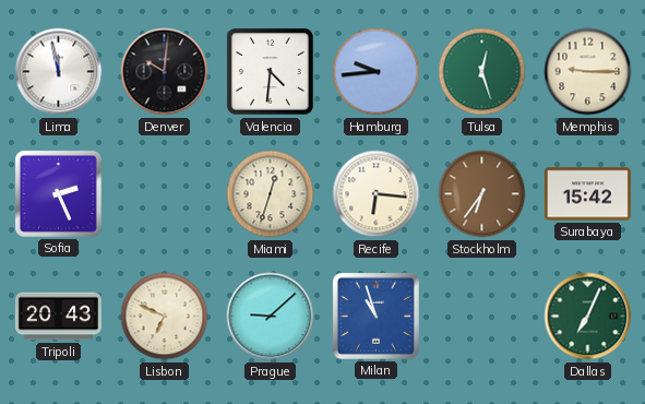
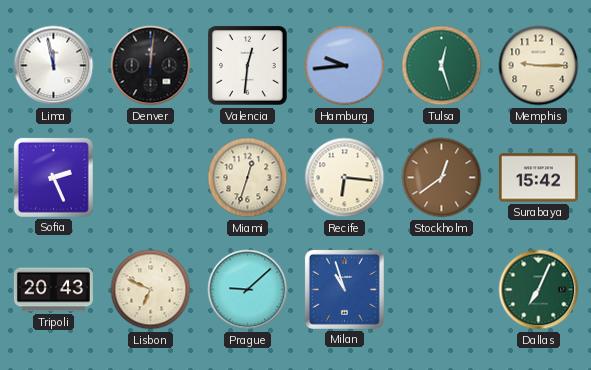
Denver: 10:01 -> 12:01 (151, 66)
Valencia: 4:31 -> 12:31 (248, 66)
Stockholm: 6:36 -> 12:39 (442, 178)
